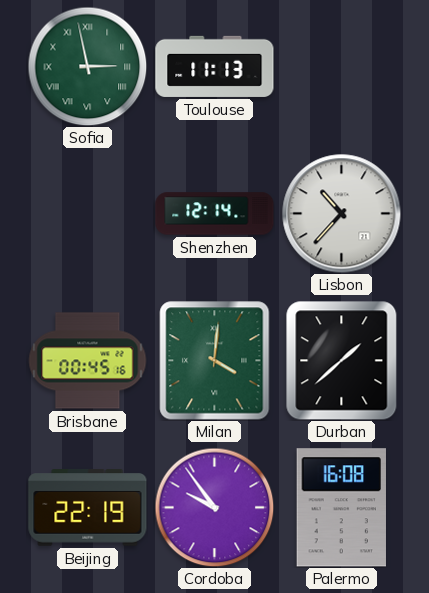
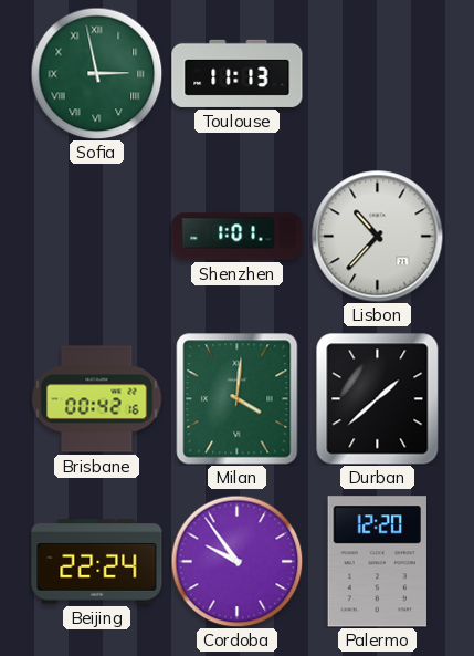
Shenzhen: 12:14 -> 1:01 (238, 237)
Brisbane: 00:45 -> 00:42 (96, 399)
Beijing: 22:19 -> 22:24 (97, 562)
Palermo: 16:08 -> 12:20 (377, 562)
